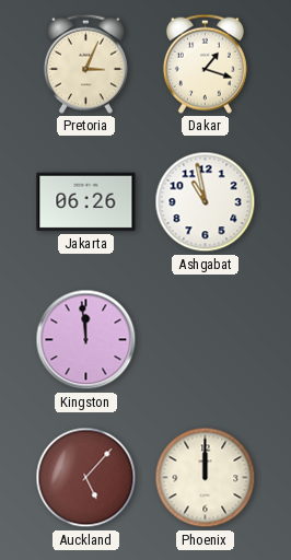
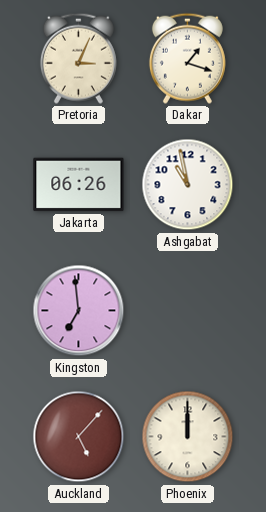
Kingston: 11:59 -> 6:59 (79, 311)
